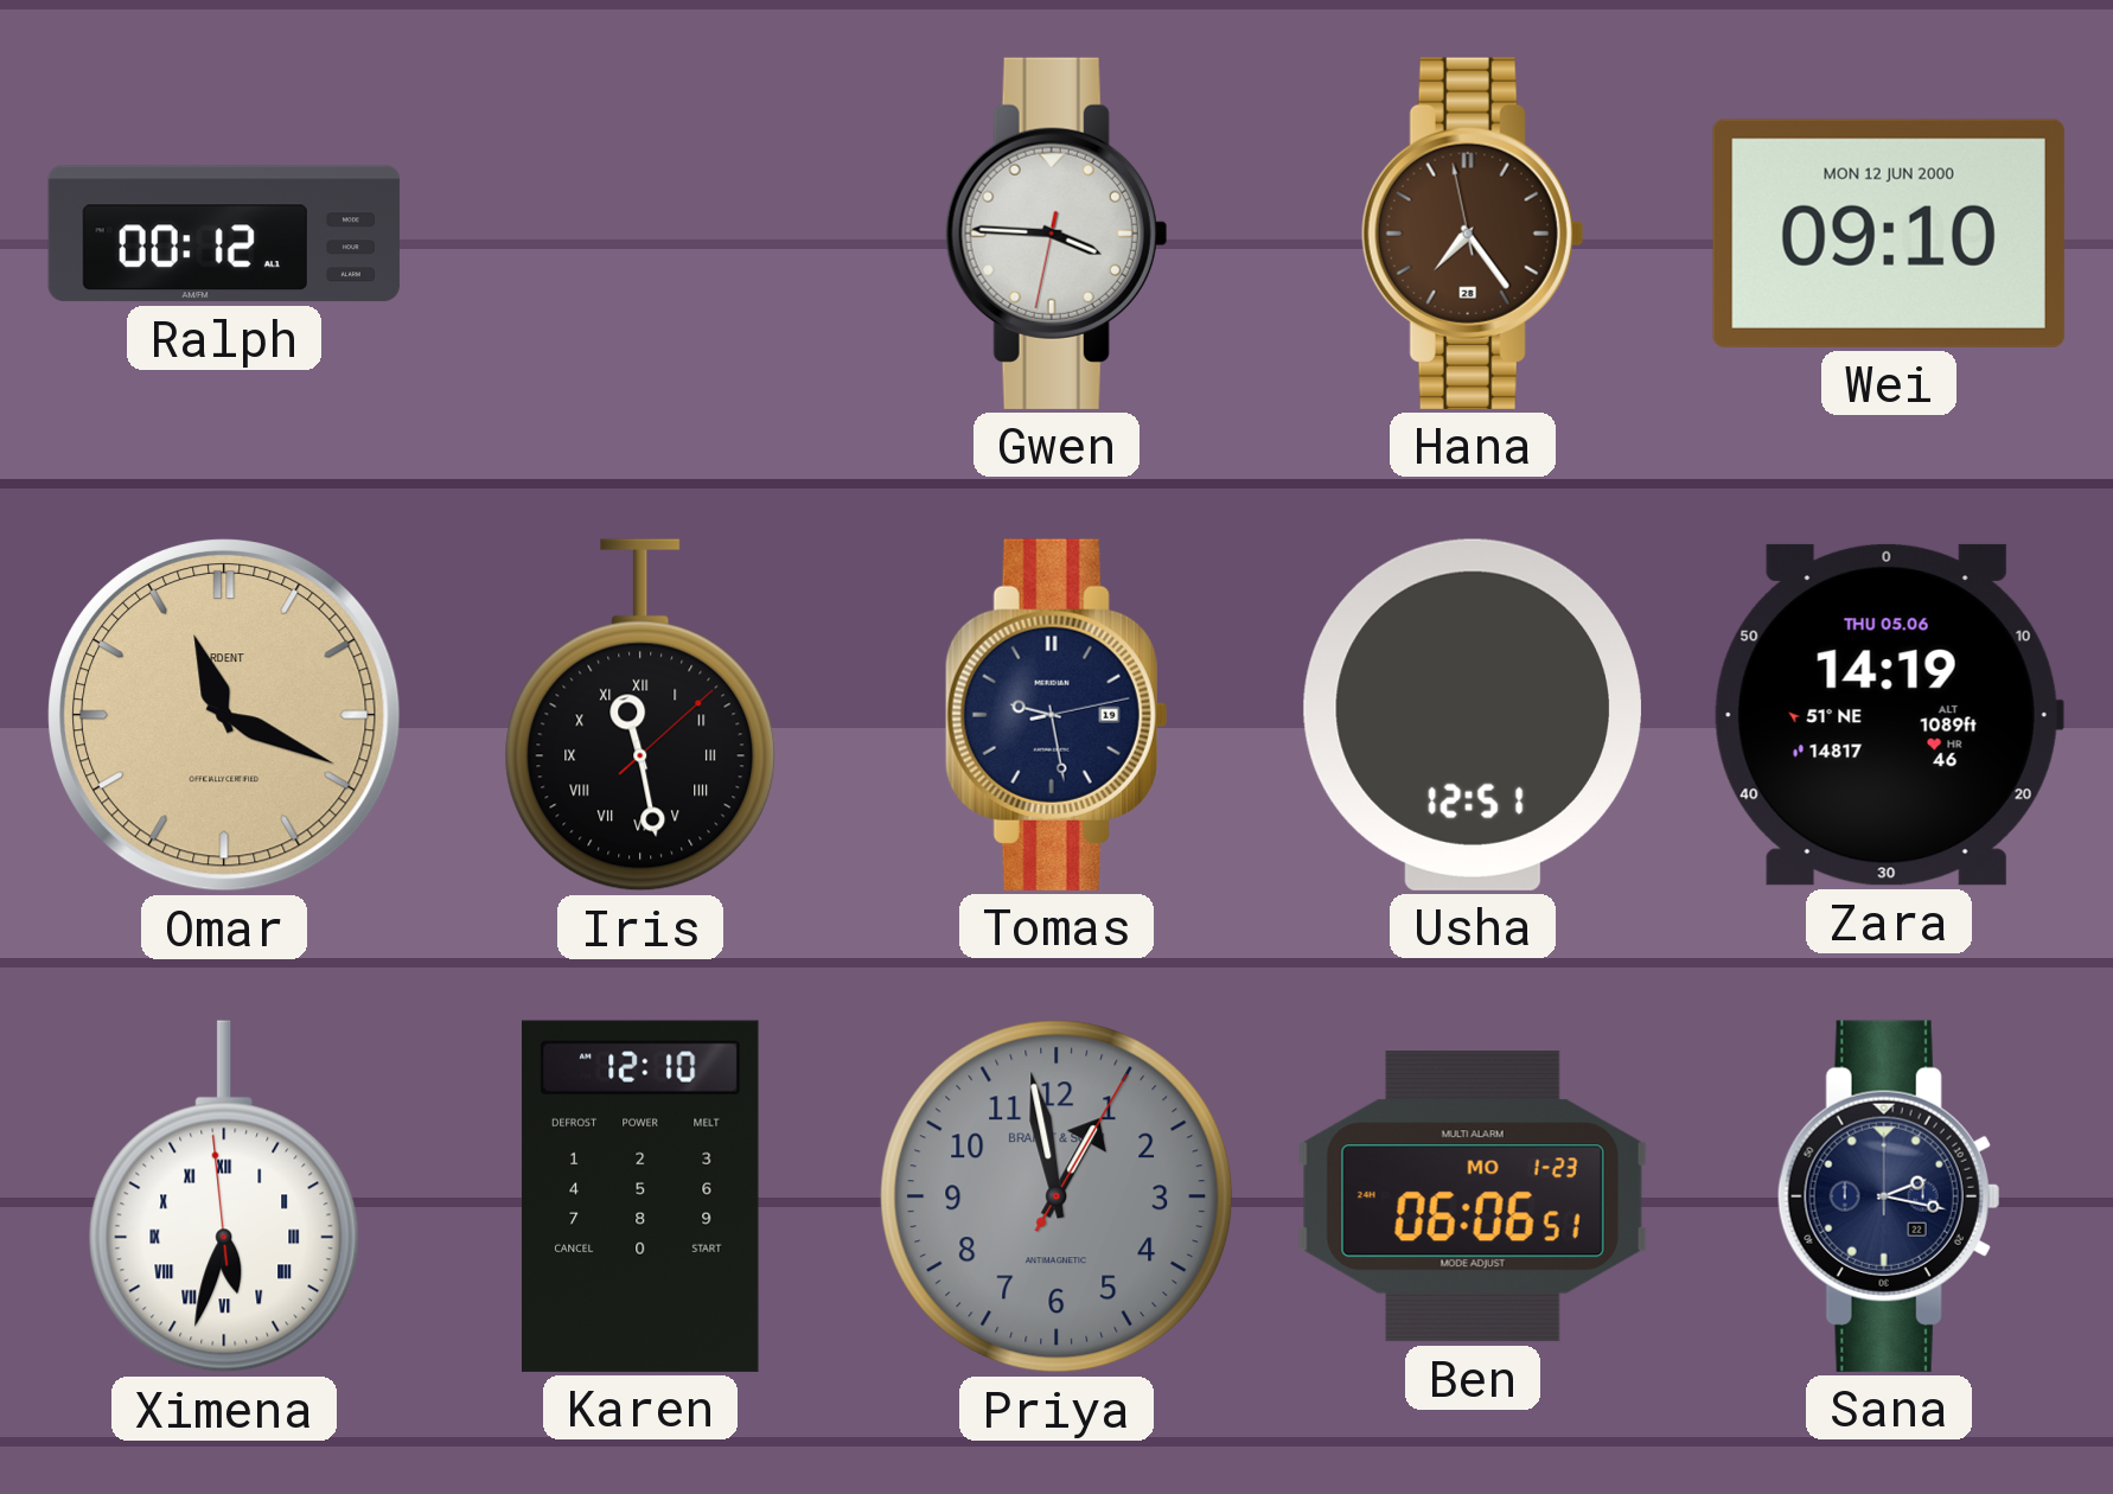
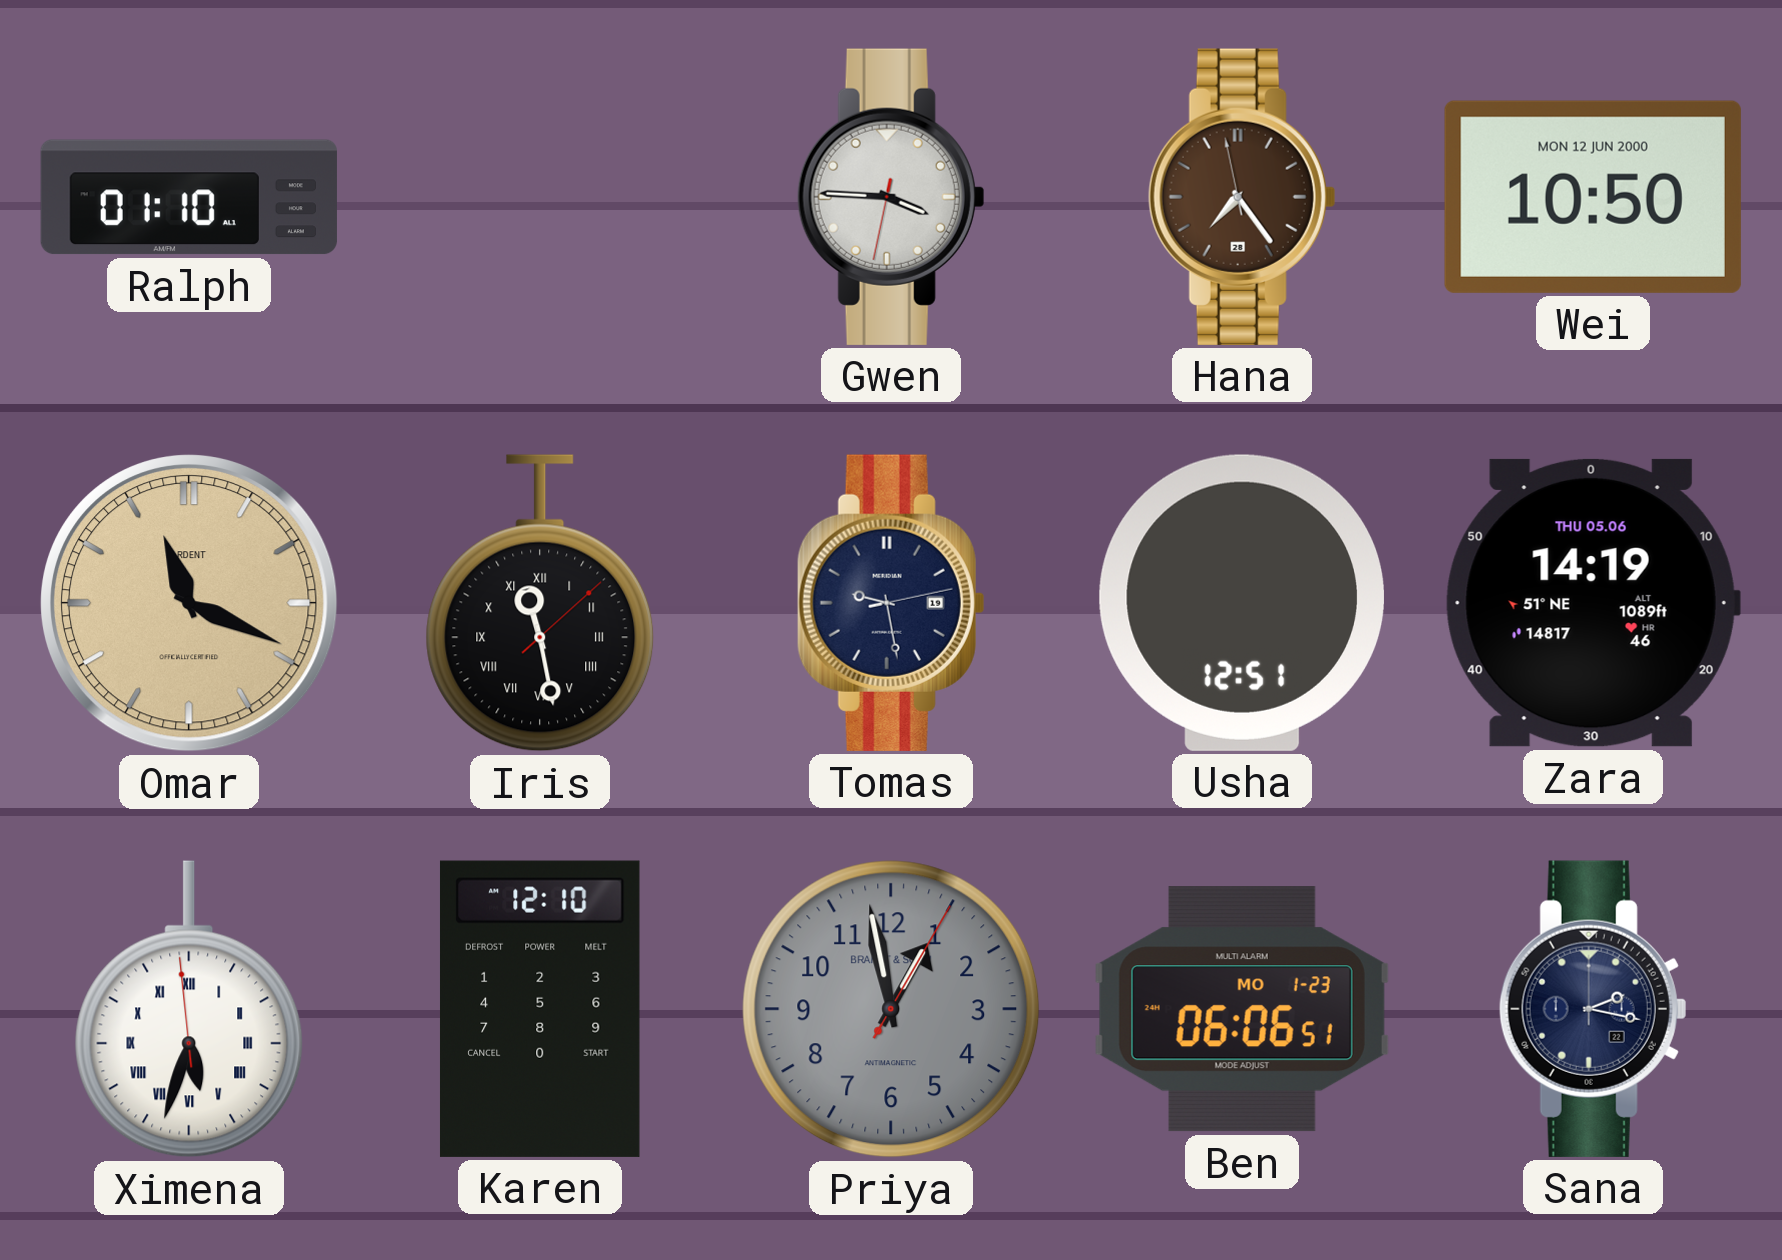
Ralph: 00:12 -> 01:10 (189, 197)
Wei: 09:10 -> 10:50 (1593, 197)
